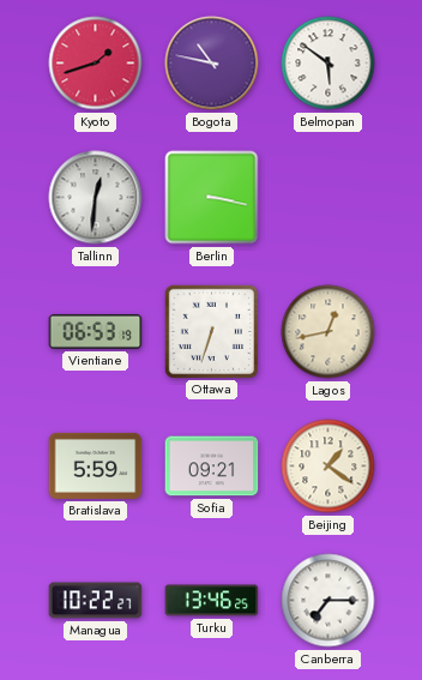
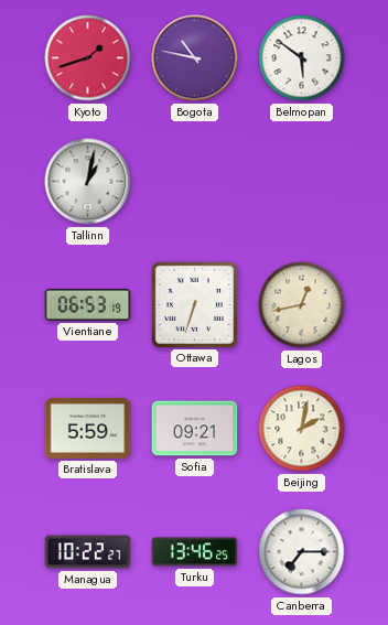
Tallinn: 12:31 -> 1:02 (88, 182)
Berlin: 3:17 -> none (212, 198)
Beijing: 1:21 -> 2:02 (302, 429)
